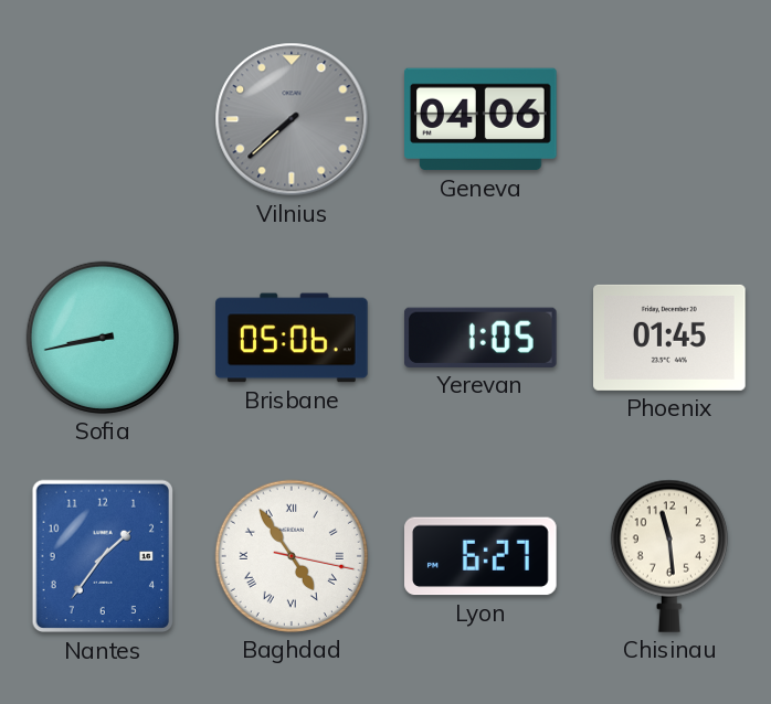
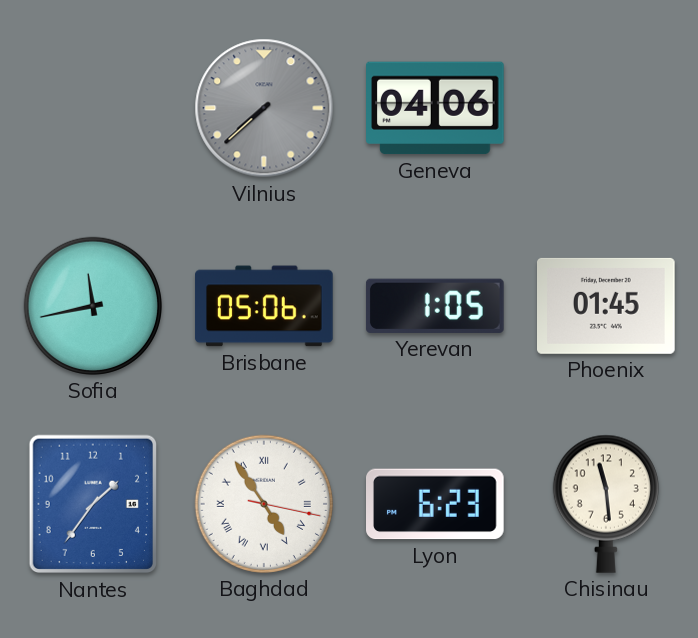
Sofia: 8:43 -> 11:43 (93, 306)
Lyon: 6:27 -> 6:23 (436, 504)
